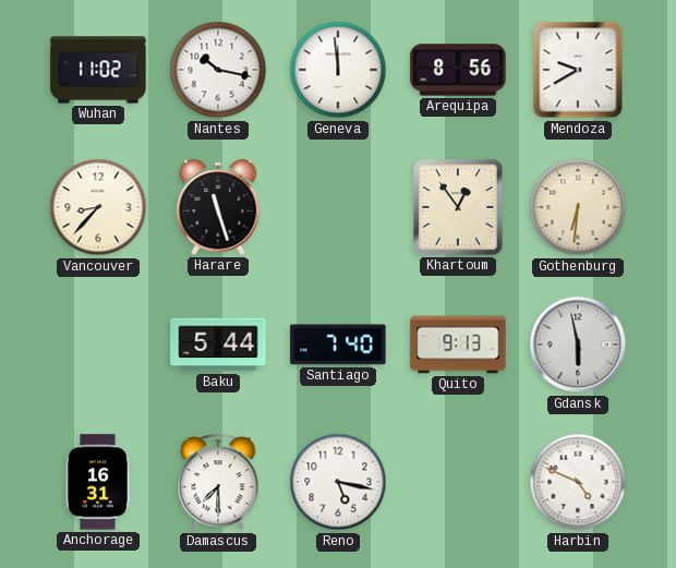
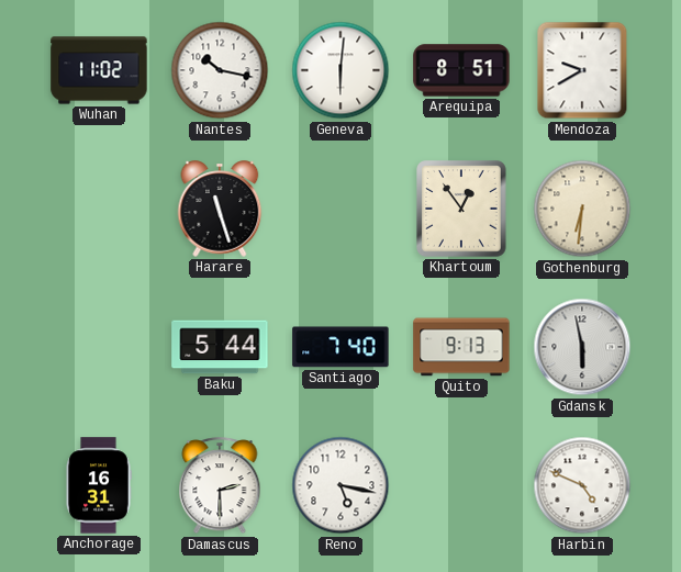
Geneva: 11:59 -> 6:01 (340, 70)
Arequipa: 8:56 -> 8:51 (461, 70)
Vancouver: 8:37 -> none (98, 207)
Damascus: 7:30 -> 2:30 (220, 486)
